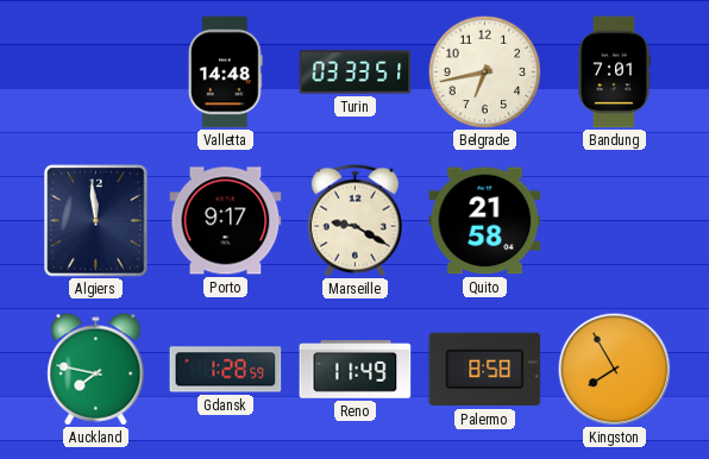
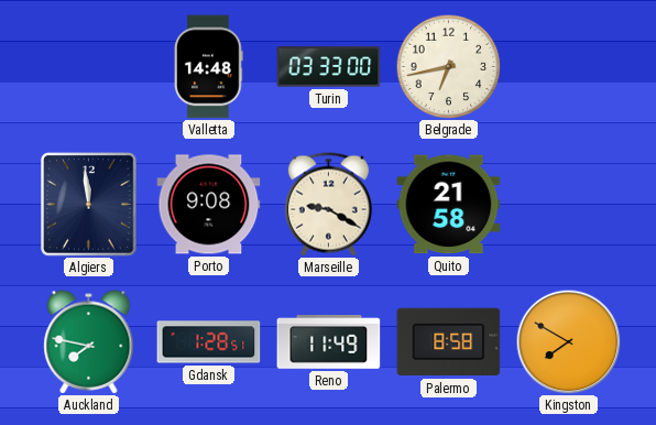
Turin: 03:33:51 -> 03:33:00 (329, 67)
Bandung: 7:01 -> none (614, 73)
Porto: 9:17 -> 9:08 (209, 205)
Gdansk: 1:28:59 -> 1:28:51 (209, 342)
Kingston: 7:55 -> 7:50 (568, 341)
